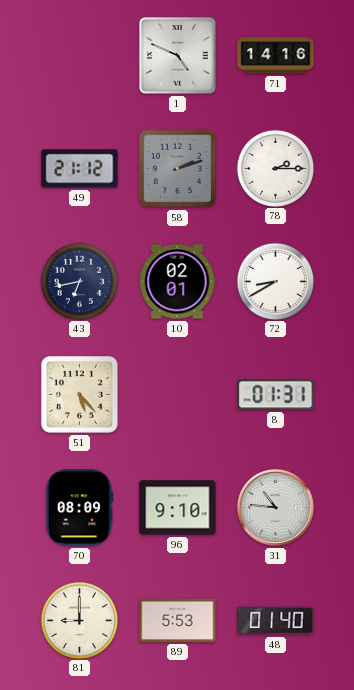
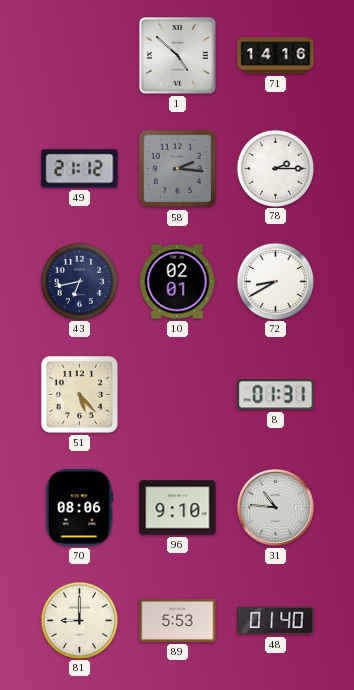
1: 4:49 -> 4:52 (178, 56)
58: 2:12 -> 2:16 (178, 169)
70: 08:09 -> 08:06 (80, 508)
